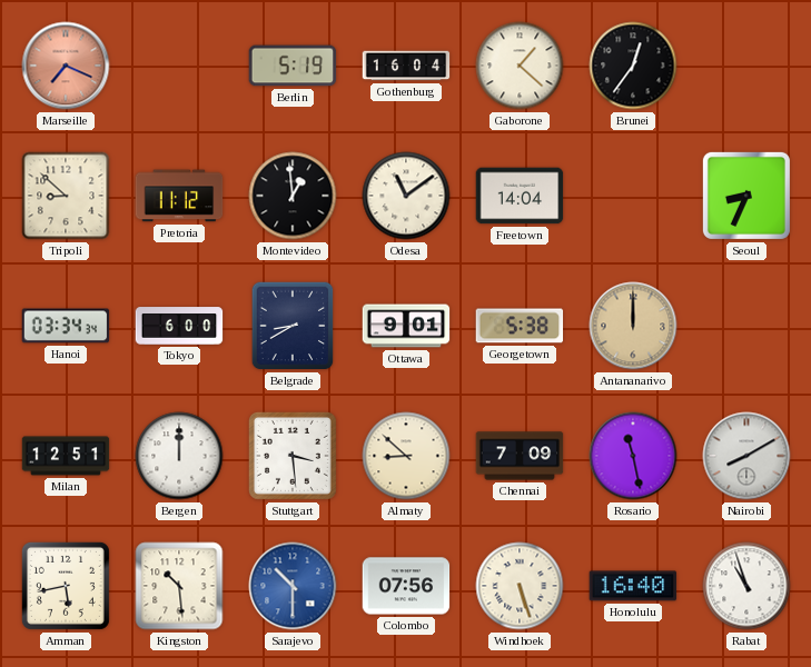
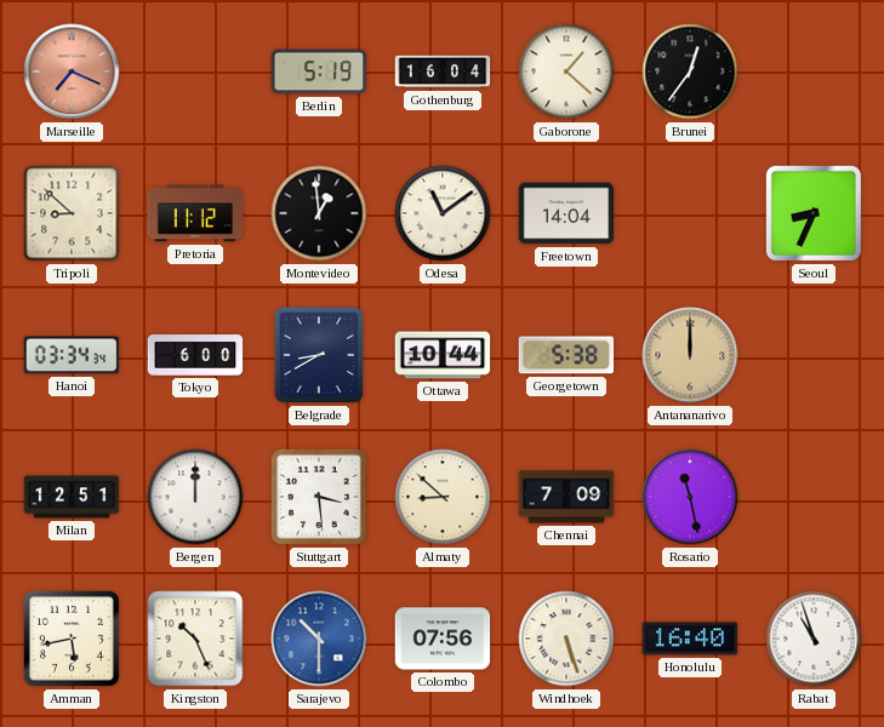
Ottawa: 9:01 -> 10:44 (443, 355)
Nairobi: 8:10 -> none (746, 456)
Kingston: 10:29 -> 10:26 (195, 639)
